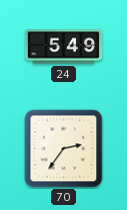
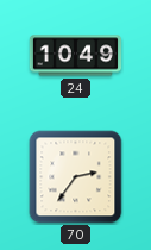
24: 5:49 -> 10:49 (75, 56)
